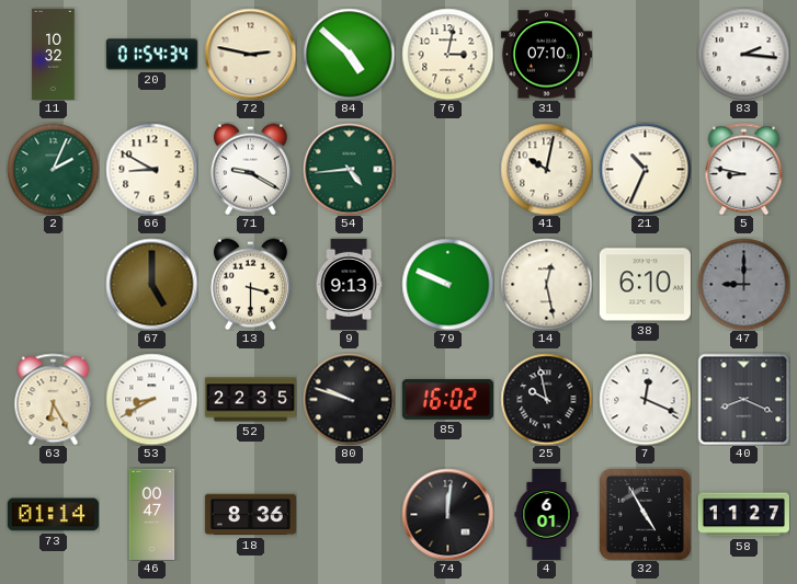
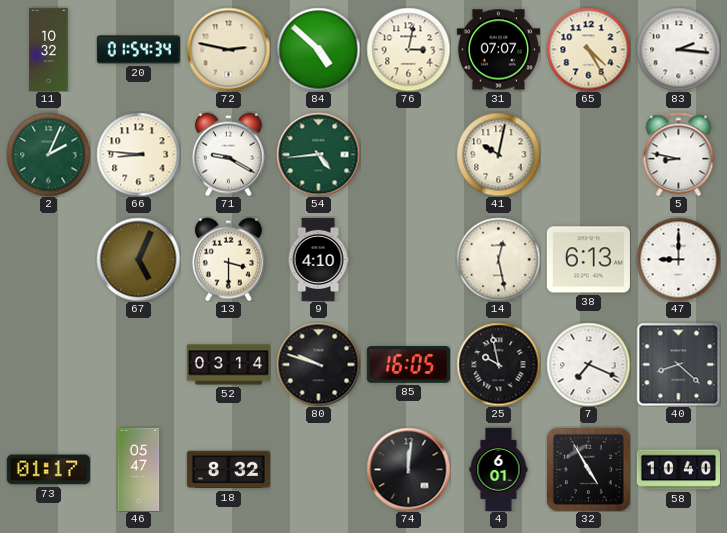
31: 07:10 -> 07:07 (498, 50)
65: none -> 4:25 (588, 49)
66: 8:50 -> 8:46 (138, 154)
21: 10:34 -> none (645, 169)
67: 5:00 -> 5:04 (138, 259)
9: 9:13 -> 4:10 (318, 259)
79: 9:49 -> none (447, 284)
38: 6:10 -> 6:13 (588, 260)
47 dial: grey -> white (678, 259)
63: 6:25 -> none (54, 399)
53: 8:40 -> none (151, 399)
52: 22:35 -> 03:14 (228, 365)
85: 16:02 -> 16:05 (408, 365)
7: 12:19 -> 7:19 (588, 364)
40: 8:19 -> 8:22 (678, 364)
73: 01:14 -> 01:17 (48, 470)
46: 00:47 -> 05:47 (139, 469)
18: 8:36 -> 8:32 (228, 470)
58: 11:27 -> 10:40 (678, 470)
